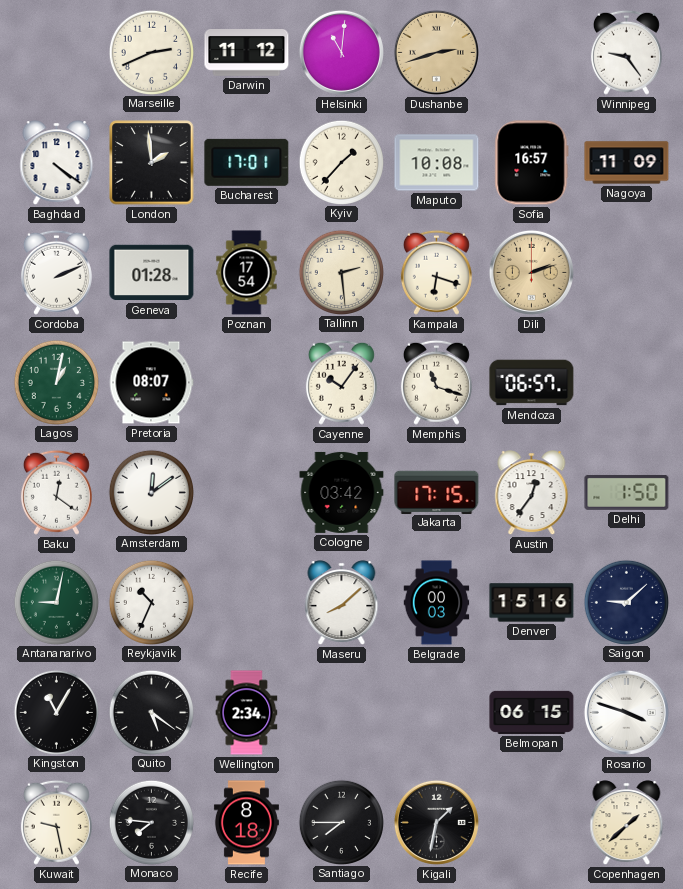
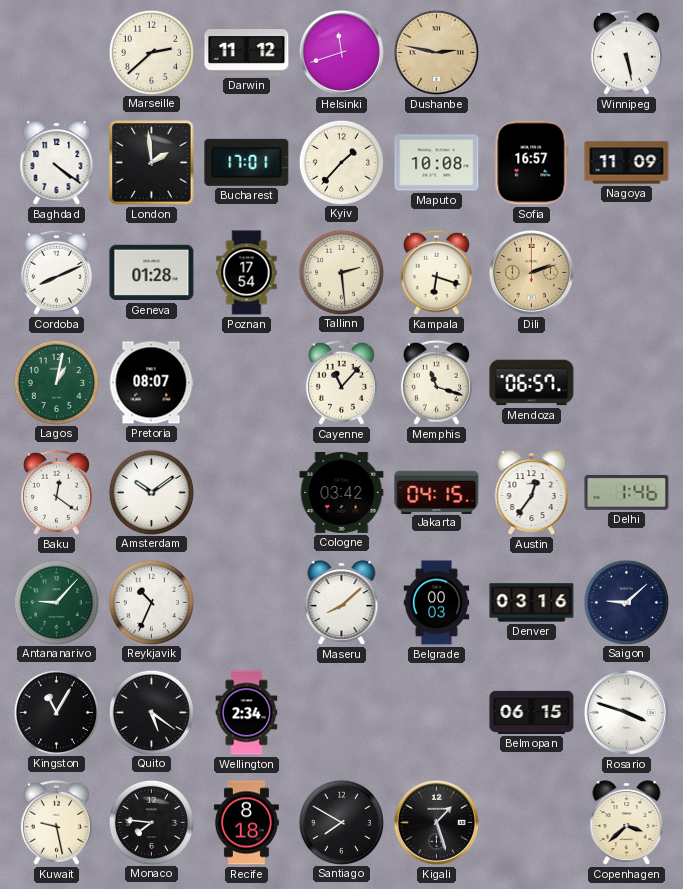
Marseille: 2:41 -> 2:38 (151, 52)
Helsinki: 11:01 -> 11:42 (341, 52)
Dushanbe: 2:42 -> 2:47 (436, 52)
Winnipeg: 9:24 -> 5:28 (626, 52)
Cordoba: 2:11 -> 8:11 (56, 272)
Cayenne: 10:06 -> 11:07 (341, 382)
Amsterdam: 12:09 -> 10:09 (151, 492)
Jakarta: 17:15 -> 04:15 (437, 492)
Delhi: 1:50 -> 1:46 (627, 492)
Antananarivo: 9:02 -> 9:07 (56, 602)
Denver: 15:16 -> 03:16 (532, 603)
Santiago: 7:45 -> 7:50 (341, 822)
Kigali: 1:32 -> 1:27 (436, 822)
Copenhagen: 1:38 -> 3:38 (627, 823)
